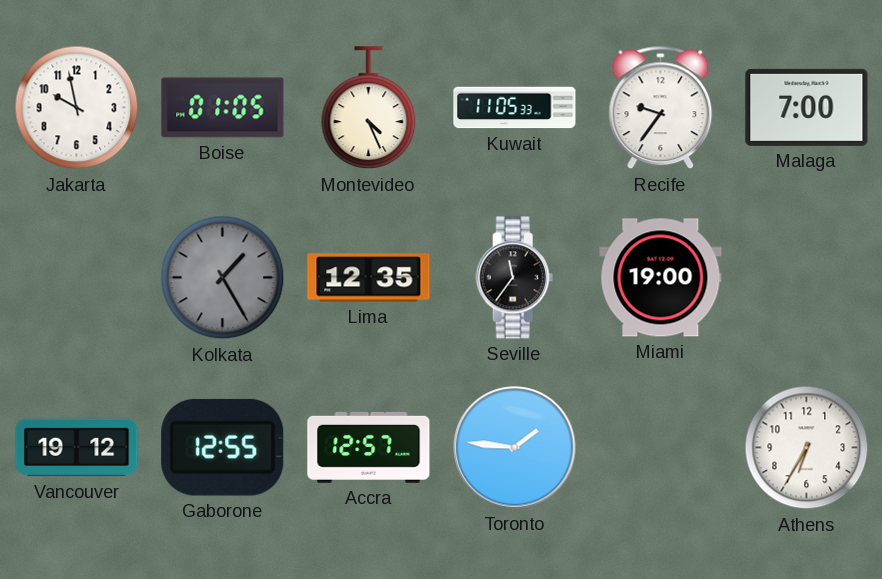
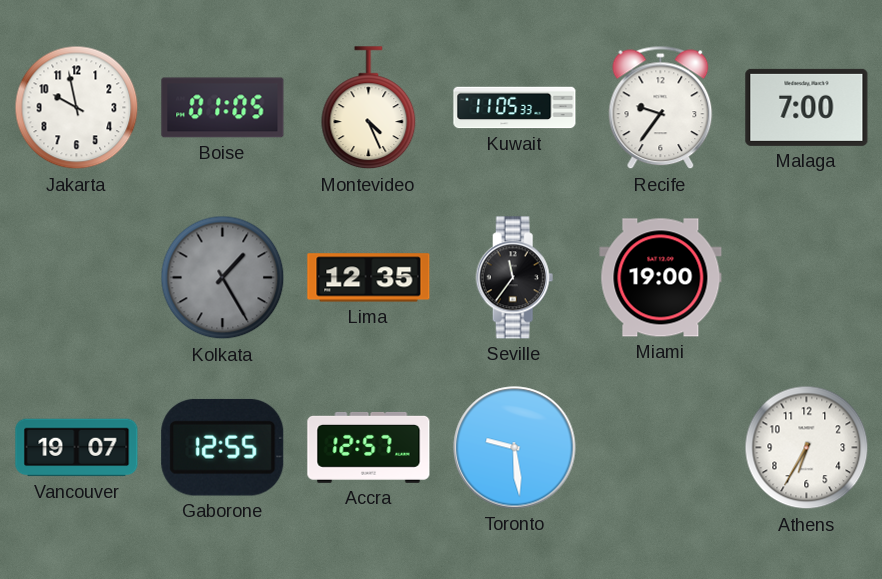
Vancouver: 19:12 -> 19:07 (77, 448)
Toronto: 1:46 -> 9:29 (515, 448)
